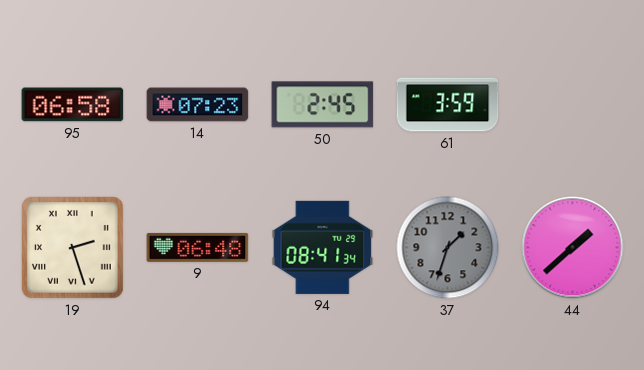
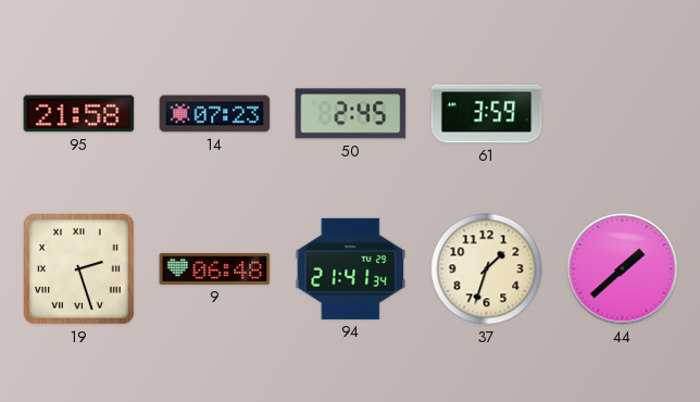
95: 06:58 -> 21:58 (79, 114)
94: 08:41 -> 21:41 (351, 268)
37 dial: grey -> cream (487, 269)
